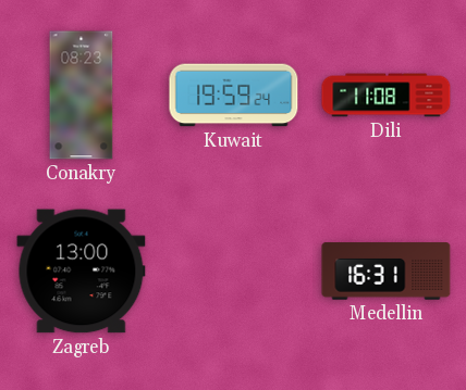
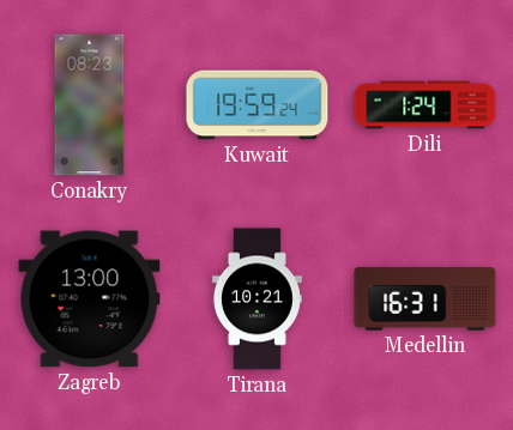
Dili: 11:08 -> 1:24 (426, 105)
Tirana: none -> 10:21 (256, 299)
